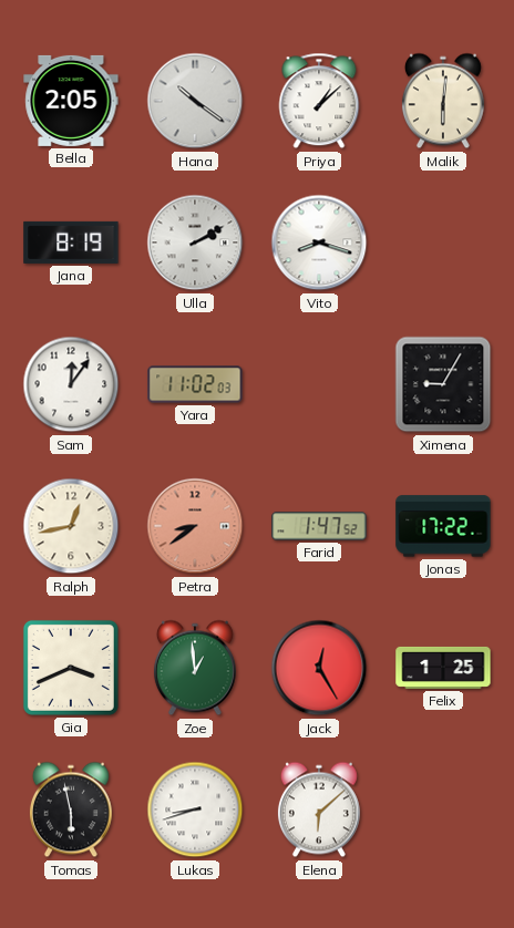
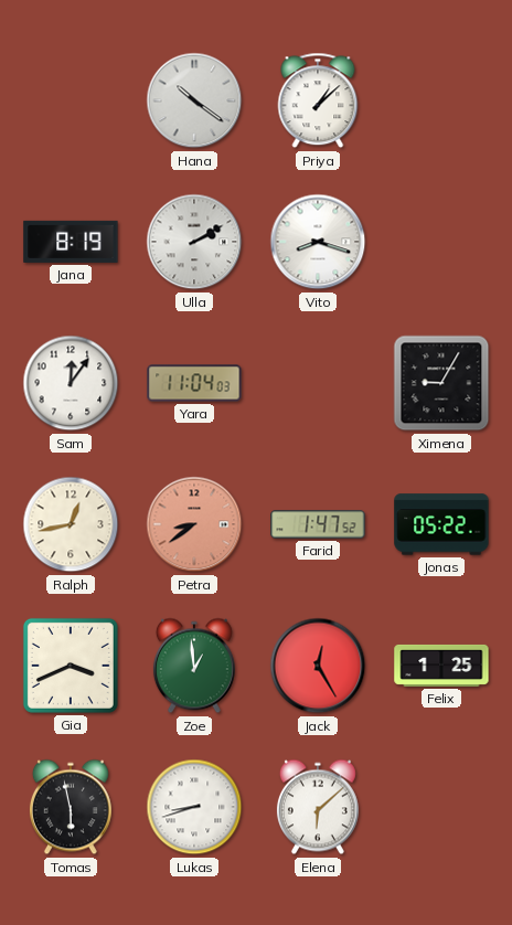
Bella: 2:05 -> none (71, 101)
Malik: 6:01 -> none (443, 101)
Yara: 11:02 -> 11:04 (194, 383)
Jonas: 17:22 -> 05:22 (441, 524)
